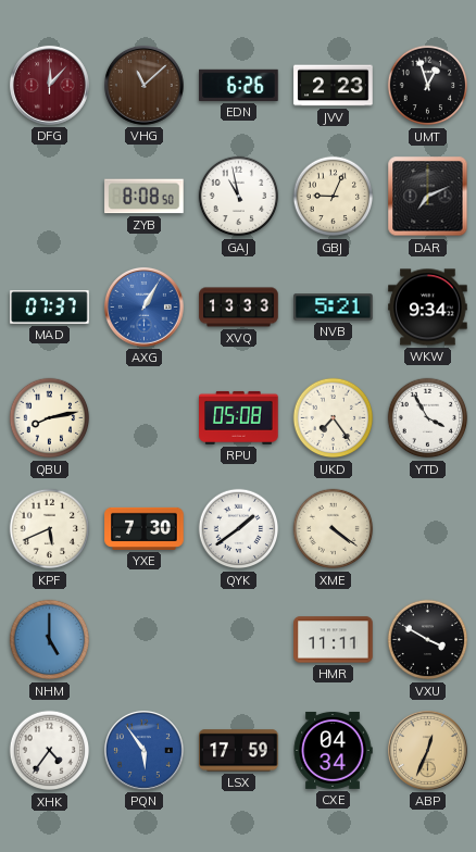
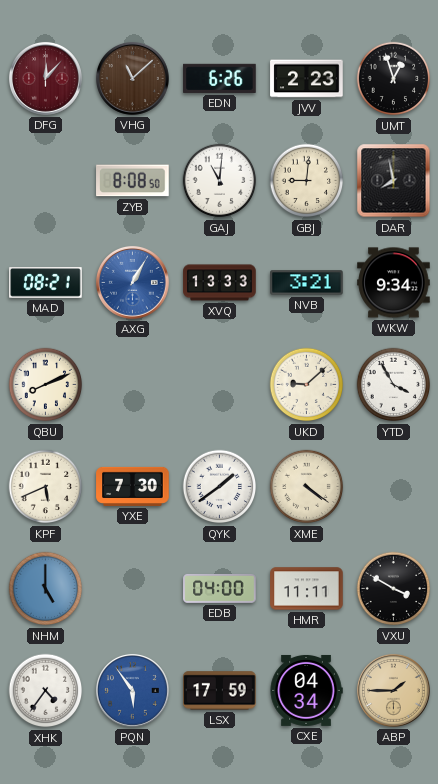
GAJ: 10:58 -> 11:01 (220, 181)
GBJ: 9:04 -> 9:01 (307, 181)
DAR: 7:11 -> 7:58 (394, 181)
MAD: 07:37 -> 08:21 (46, 283)
NVB: 5:21 -> 3:21 (307, 283)
QBU: 8:13 -> 8:11 (46, 385)
RPU: 05:08 -> none (239, 417)
UKD: 7:24 -> 9:08 (307, 385)
EDB: none -> 04:00 (220, 588)
ABP: 12:34 -> 1:45 (393, 690)
